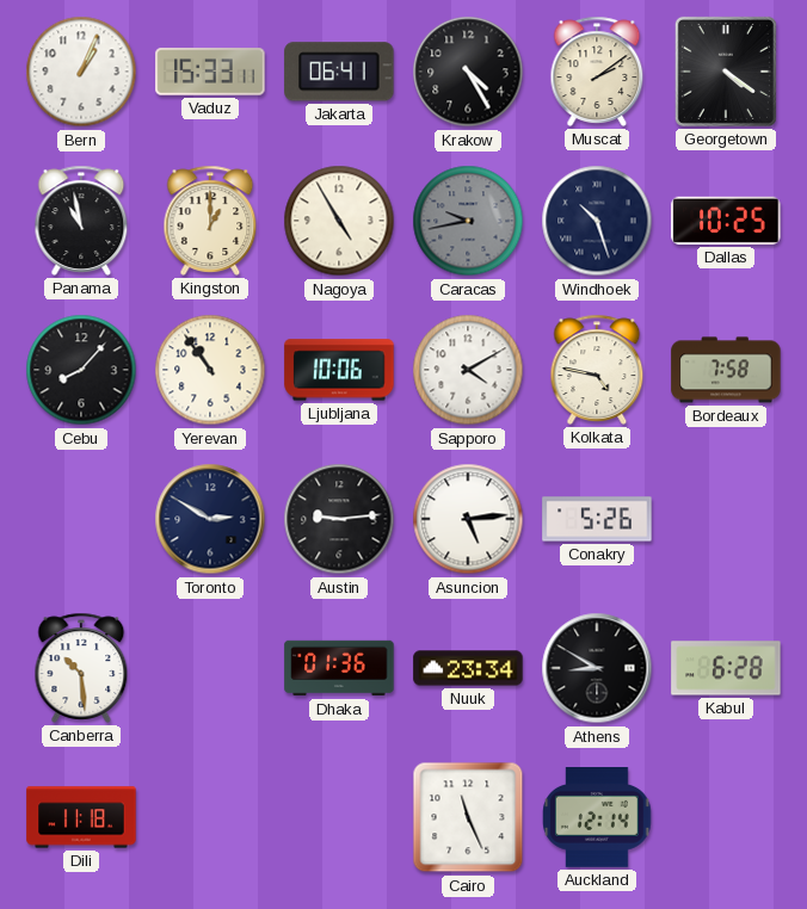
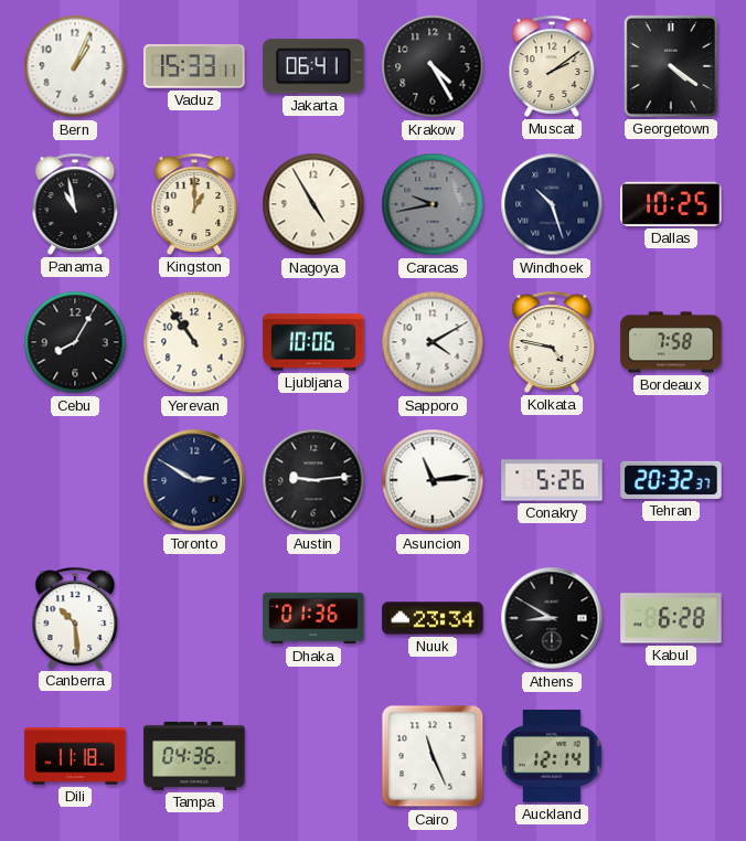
Cebu: 8:07 -> 8:05 (75, 342)
Asuncion: 5:14 -> 11:14 (433, 480)
Tehran: none -> 20:32 (671, 480)
Tampa: none -> 04:36 (194, 756)
